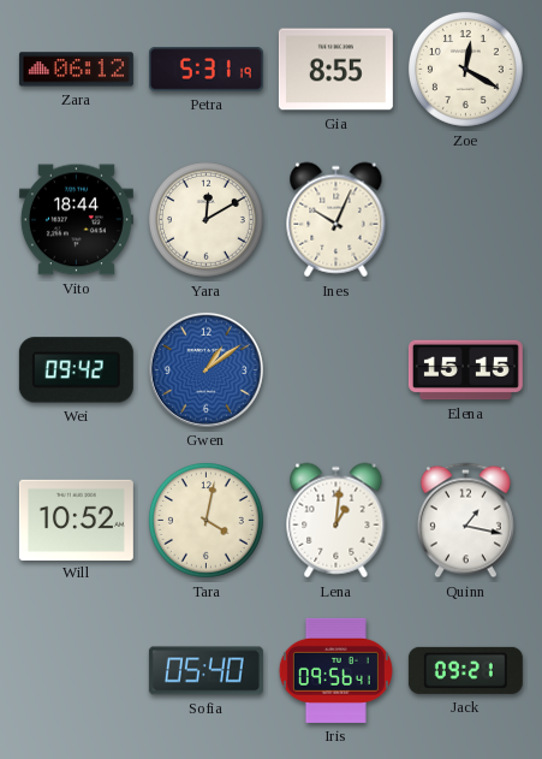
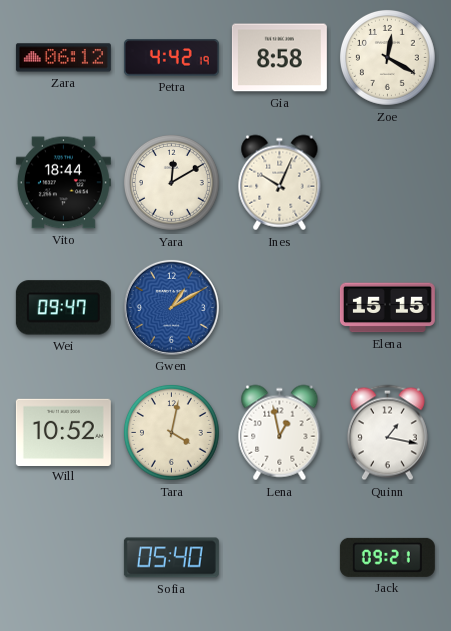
Petra: 5:31 -> 4:42 (171, 58)
Gia: 8:55 -> 8:58 (279, 58)
Wei: 09:42 -> 09:47 (63, 308)
Gwen: 1:09 -> 1:10 (171, 307)
Lena: 1:01 -> 12:58 (280, 433)
Iris: 09:56 -> none (335, 670)
